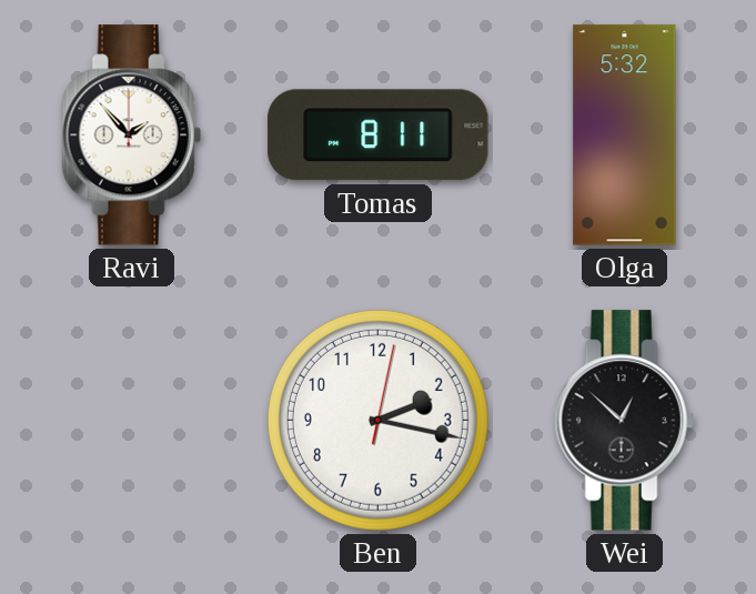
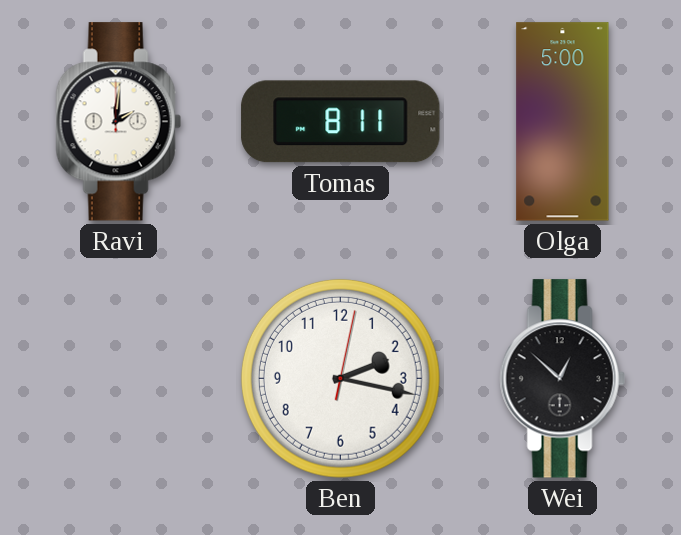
Ravi: 1:53 -> 2:01 (118, 122)
Olga: 5:32 -> 5:00 (563, 122)
